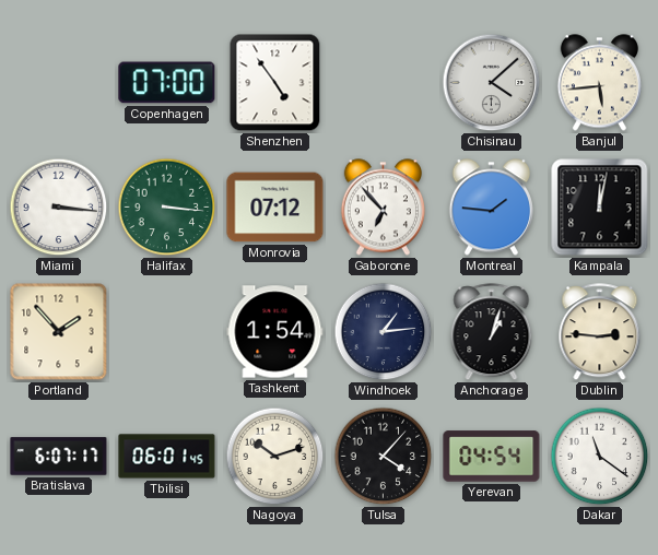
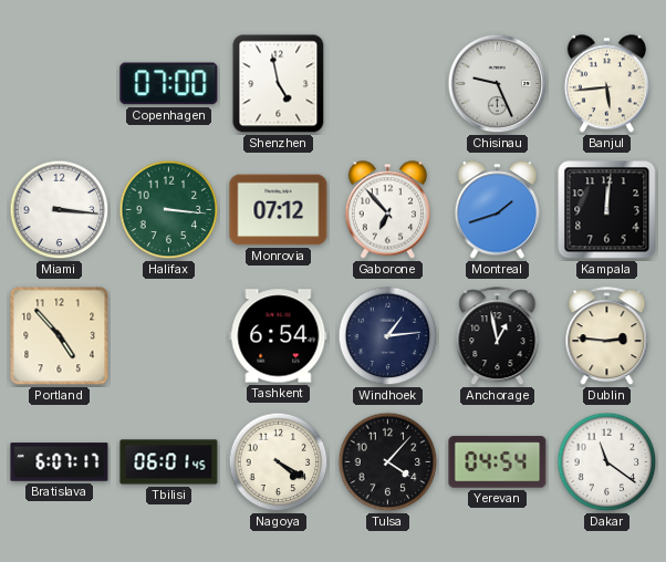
Shenzhen: 4:54 -> 4:58 (279, 84)
Chisinau: 4:08 -> 9:26 (498, 84)
Montreal: 1:46 -> 1:42 (497, 210)
Kampala: 12:02 -> 12:01 (607, 210)
Portland: 1:53 -> 4:53 (60, 336)
Tashkent: 1:54 -> 6:54 (279, 336)
Anchorage: 1:03 -> 12:58 (498, 336)
Nagoya: 10:12 -> 4:20 (279, 462)
